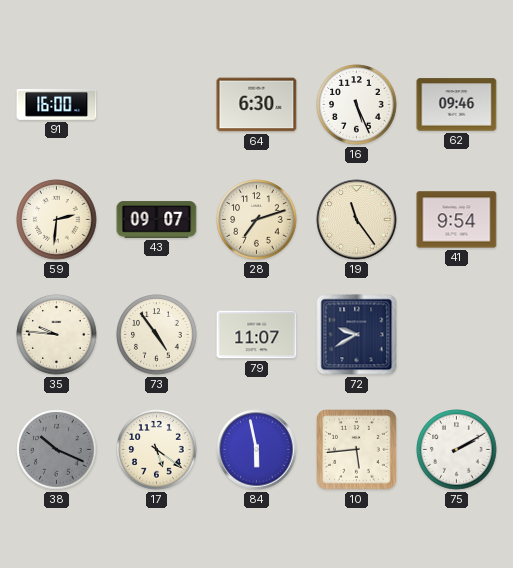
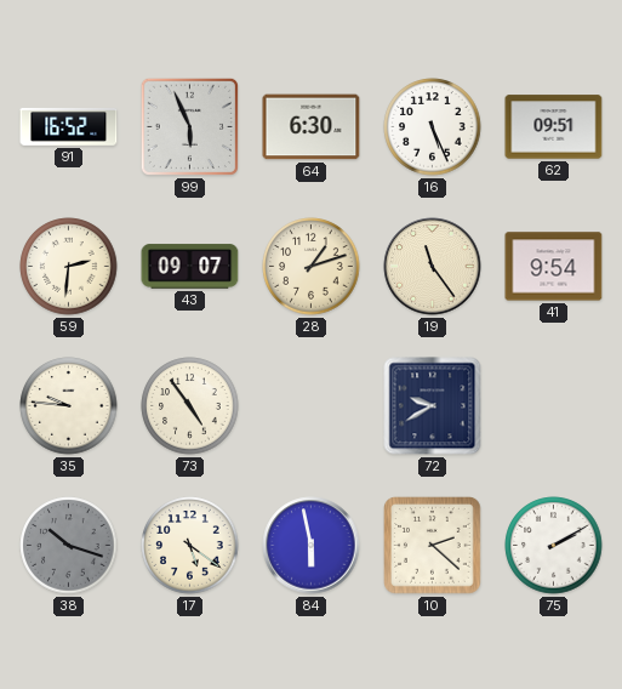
91: 16:00 -> 16:52 (69, 127)
99: none -> 5:56 (189, 126)
62: 09:46 -> 09:51 (554, 127)
28: 7:12 -> 1:12 (312, 267)
79: 11:07 -> none (257, 335)
38: 10:19 -> 10:18 (69, 546)
10: 5:44 -> 2:22 (433, 546)
